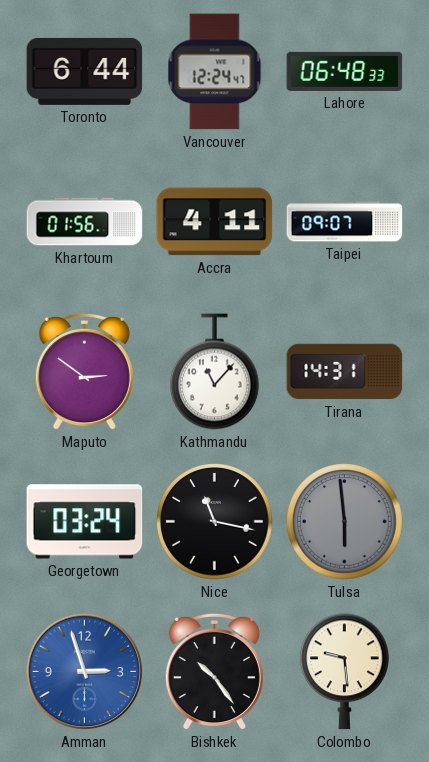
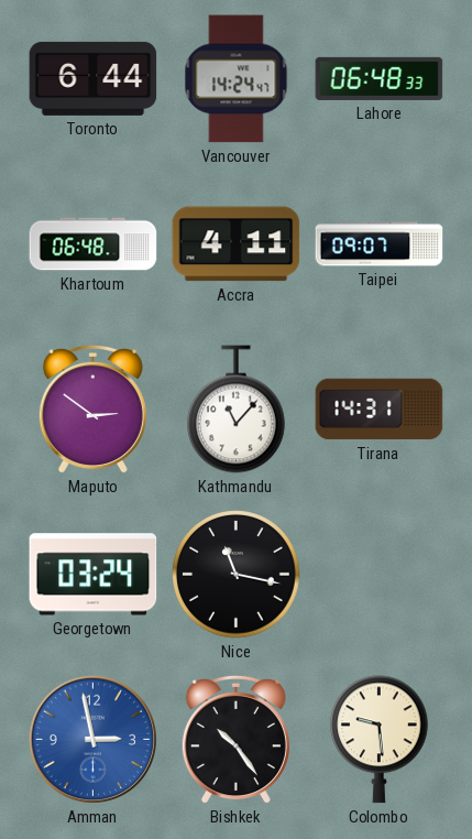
Vancouver: 12:24 -> 14:24 (237, 79)
Khartoum: 01:56 -> 06:48 (94, 244)
Tulsa: 5:59 -> none (345, 522)
Amman: 2:57 -> 2:58 (94, 740)
